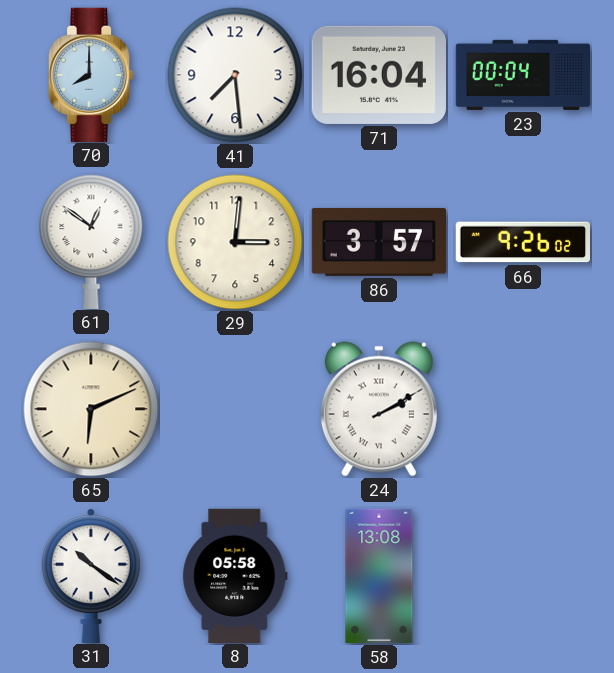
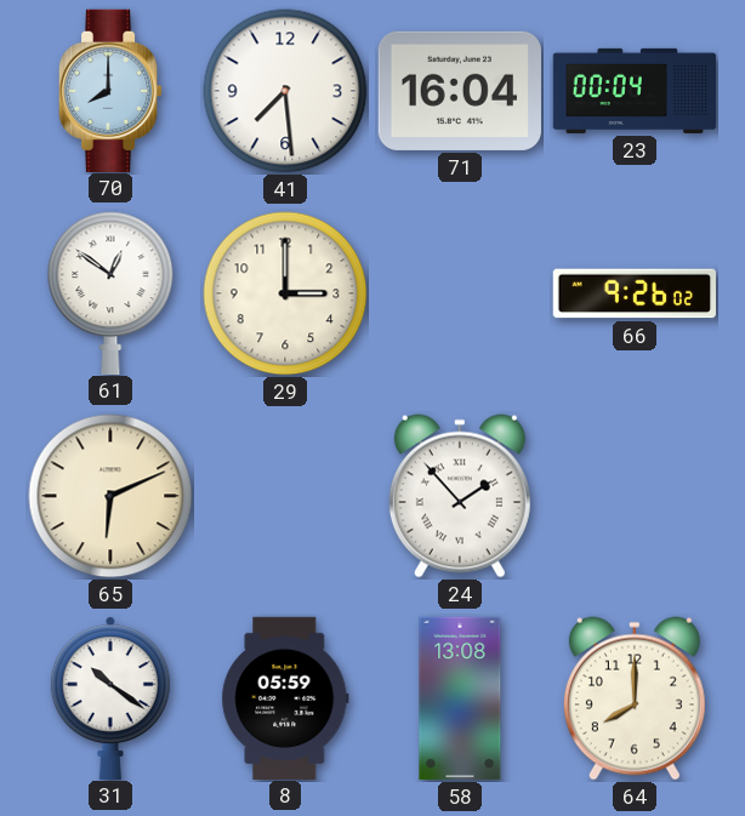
29: 3:01 -> 3:00 (285, 293)
86: 3:57 -> none (378, 242)
24: 2:10 -> 1:53 (460, 496)
8: 05:58 -> 05:59 (285, 697)
64: none -> 8:00 (635, 698)
